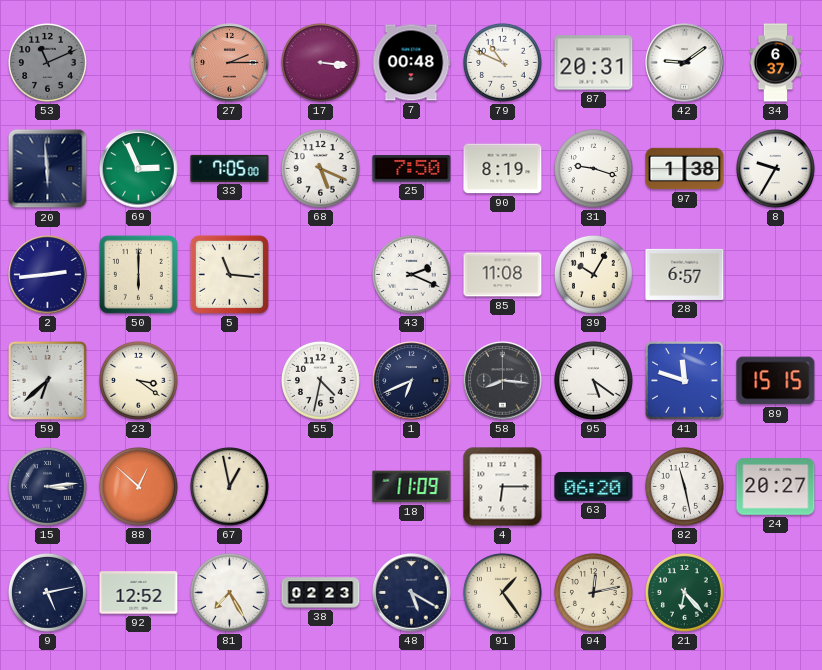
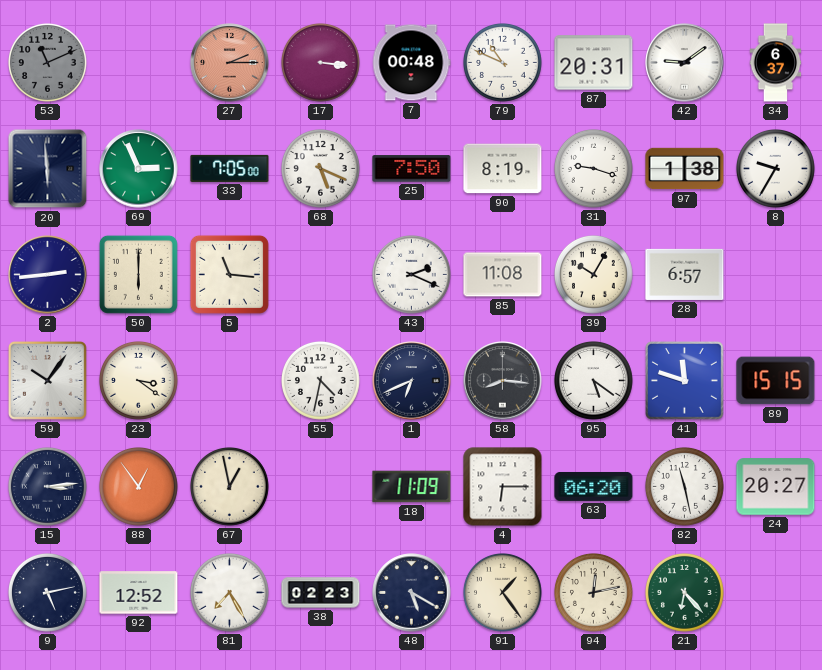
59: 6:38 -> 10:06 (47, 380)
88: 12:52 -> 12:54 (139, 487)
